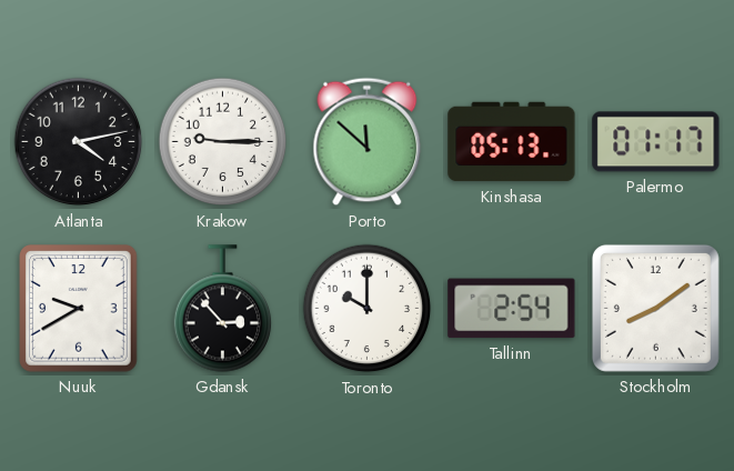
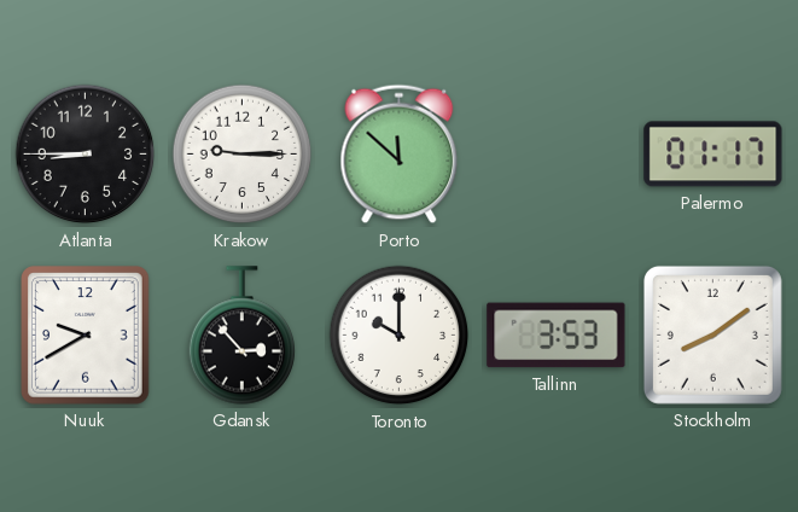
Atlanta: 4:13 -> 8:45 (86, 155)
Kinshasa: 05:13 -> none (512, 142)
Tallinn: 2:54 -> 3:53 (557, 336)
